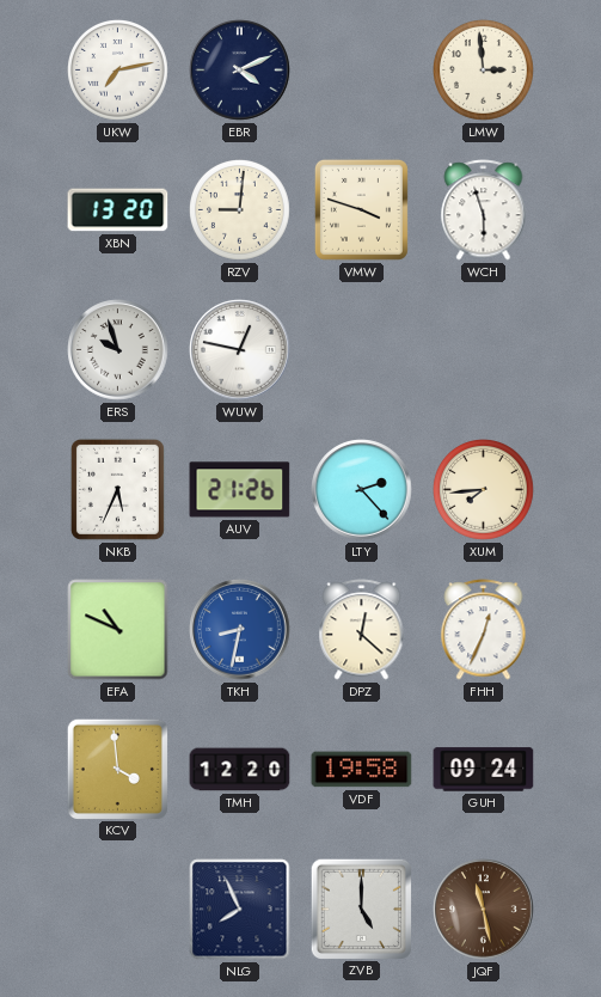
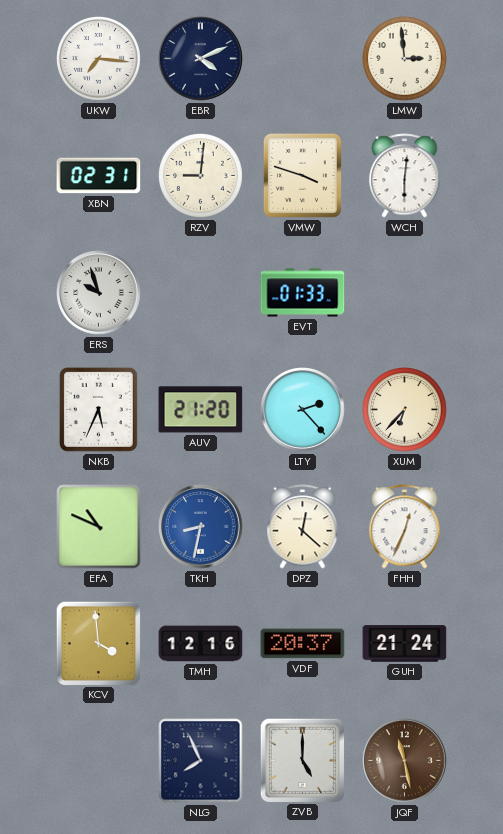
UKW: 7:13 -> 7:16 (99, 59)
XBN: 13:20 -> 02:31 (99, 176)
WCH: 5:57 -> 6:01 (405, 176)
WUW: 12:47 -> none (240, 350)
EVT: none -> 01:33 (303, 293)
AUV: 21:26 -> 21:20 (201, 410)
XUM: 7:44 -> 6:37 (405, 410)
TMH: 12:20 -> 12:16 (201, 644)
VDF: 19:58 -> 20:37 (303, 644)
GUH: 09:24 -> 21:24 (405, 644)
